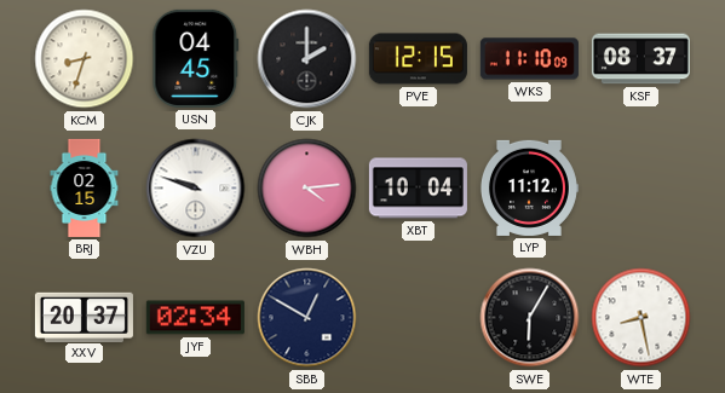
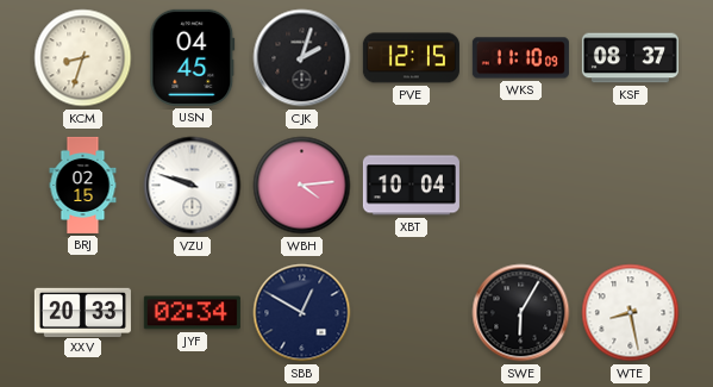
CJK: 2:00 -> 2:03 (302, 58)
LYP: 11:12 -> none (529, 187)
XXV: 20:37 -> 20:33 (82, 312)
